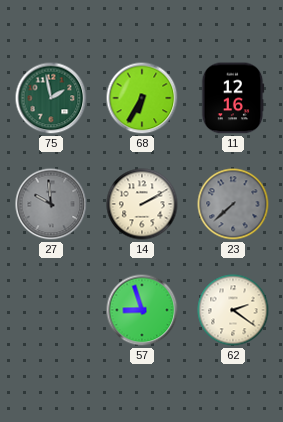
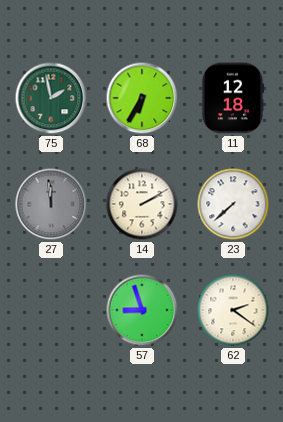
11: 12:16 -> 12:18 (233, 98)
27: 9:59 -> 11:59 (51, 204)
23 dial: grey -> white (233, 204)
